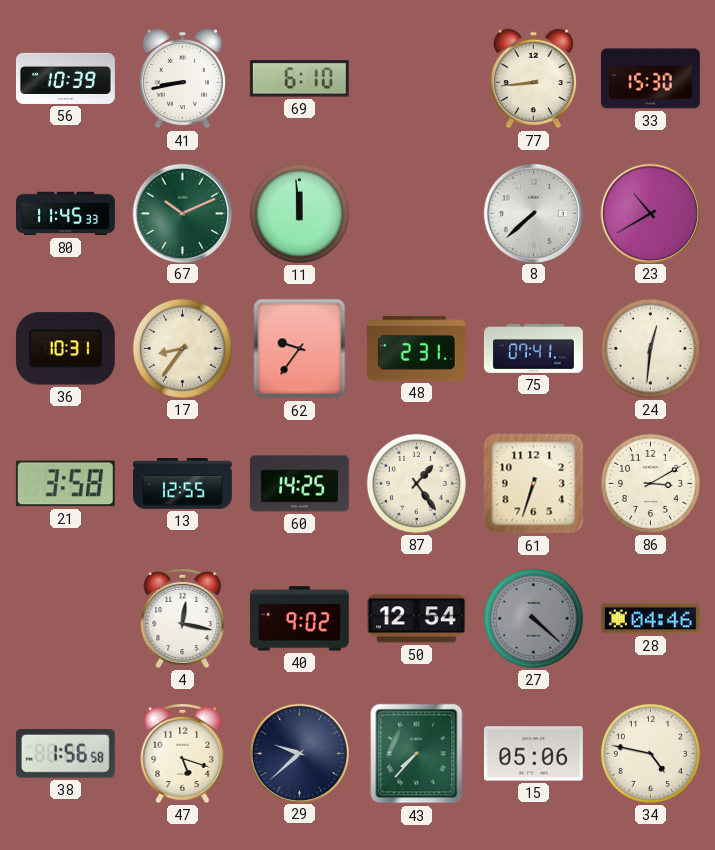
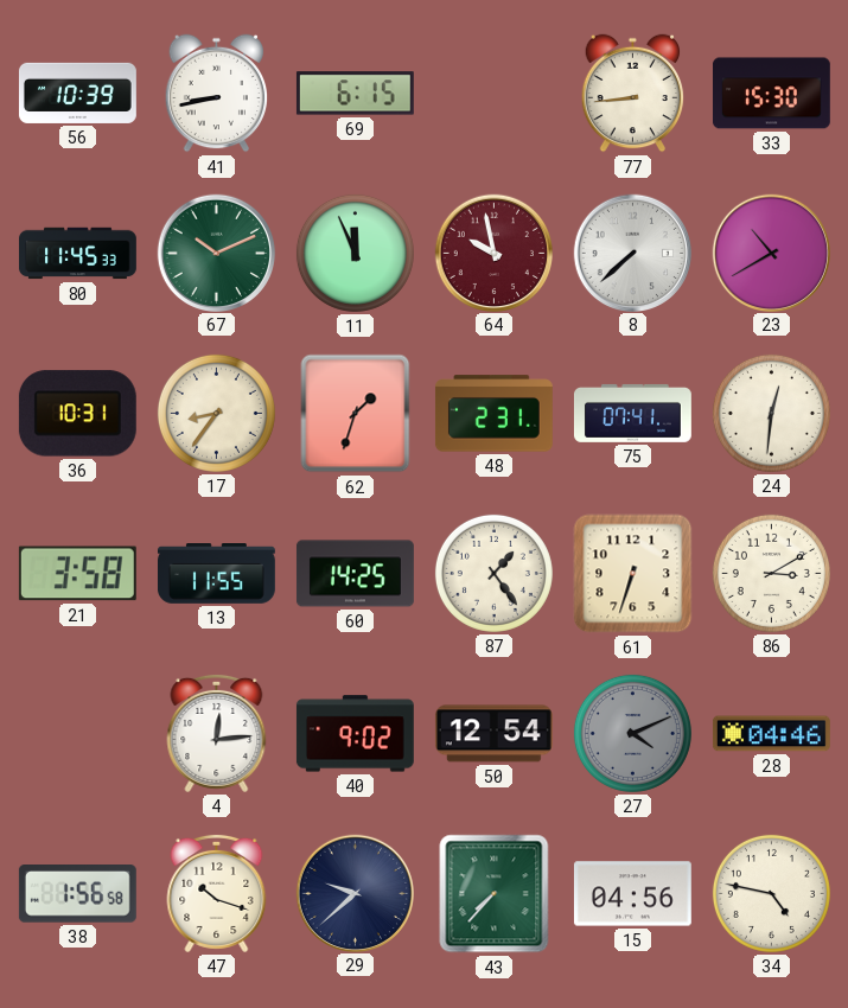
69: 6:10 -> 6:15 (355, 94)
11: 11:59 -> 11:56 (355, 253)
64: none -> 9:58 (493, 253)
62: 9:36 -> 1:33 (356, 414)
13: 12:55 -> 11:55 (216, 574)
4: 12:17 -> 12:14 (217, 733)
27: 4:22 -> 4:11 (632, 733)
47: 5:18 -> 10:18 (217, 893)
15: 05:06 -> 04:56 (632, 894)
